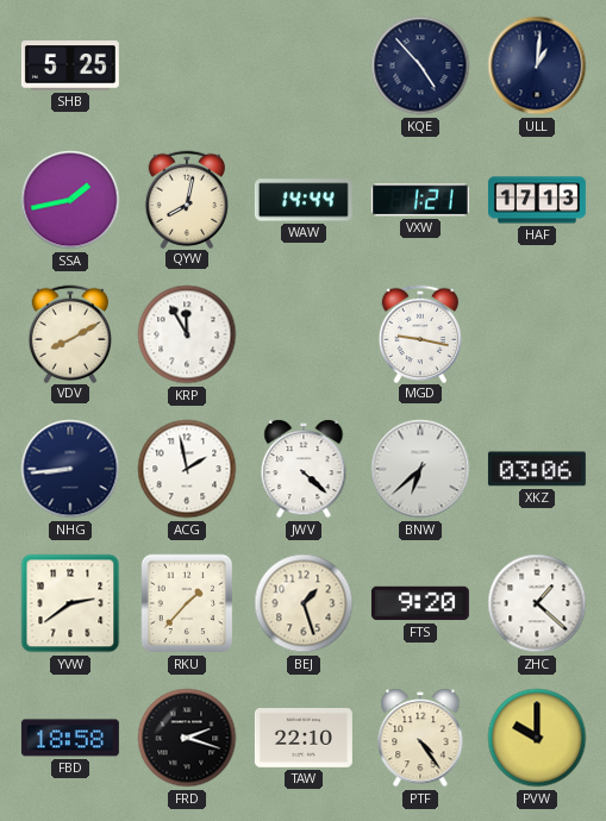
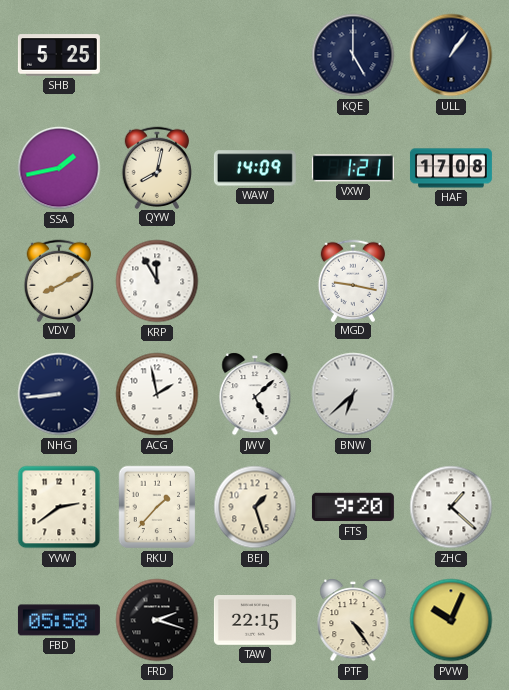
KQE: 4:53 -> 5:00 (353, 55)
ULL: 1:01 -> 1:06 (451, 55)
WAW: 14:44 -> 14:09 (255, 168)
HAF: 17:13 -> 17:08 (451, 168)
JWV: 4:22 -> 5:08 (255, 394)
XKZ: 03:06 -> none (537, 469)
FBD: 18:58 -> 05:58 (59, 620)
TAW: 22:10 -> 22:15 (255, 621)
PVW: 10:00 -> 10:04 (451, 620)
